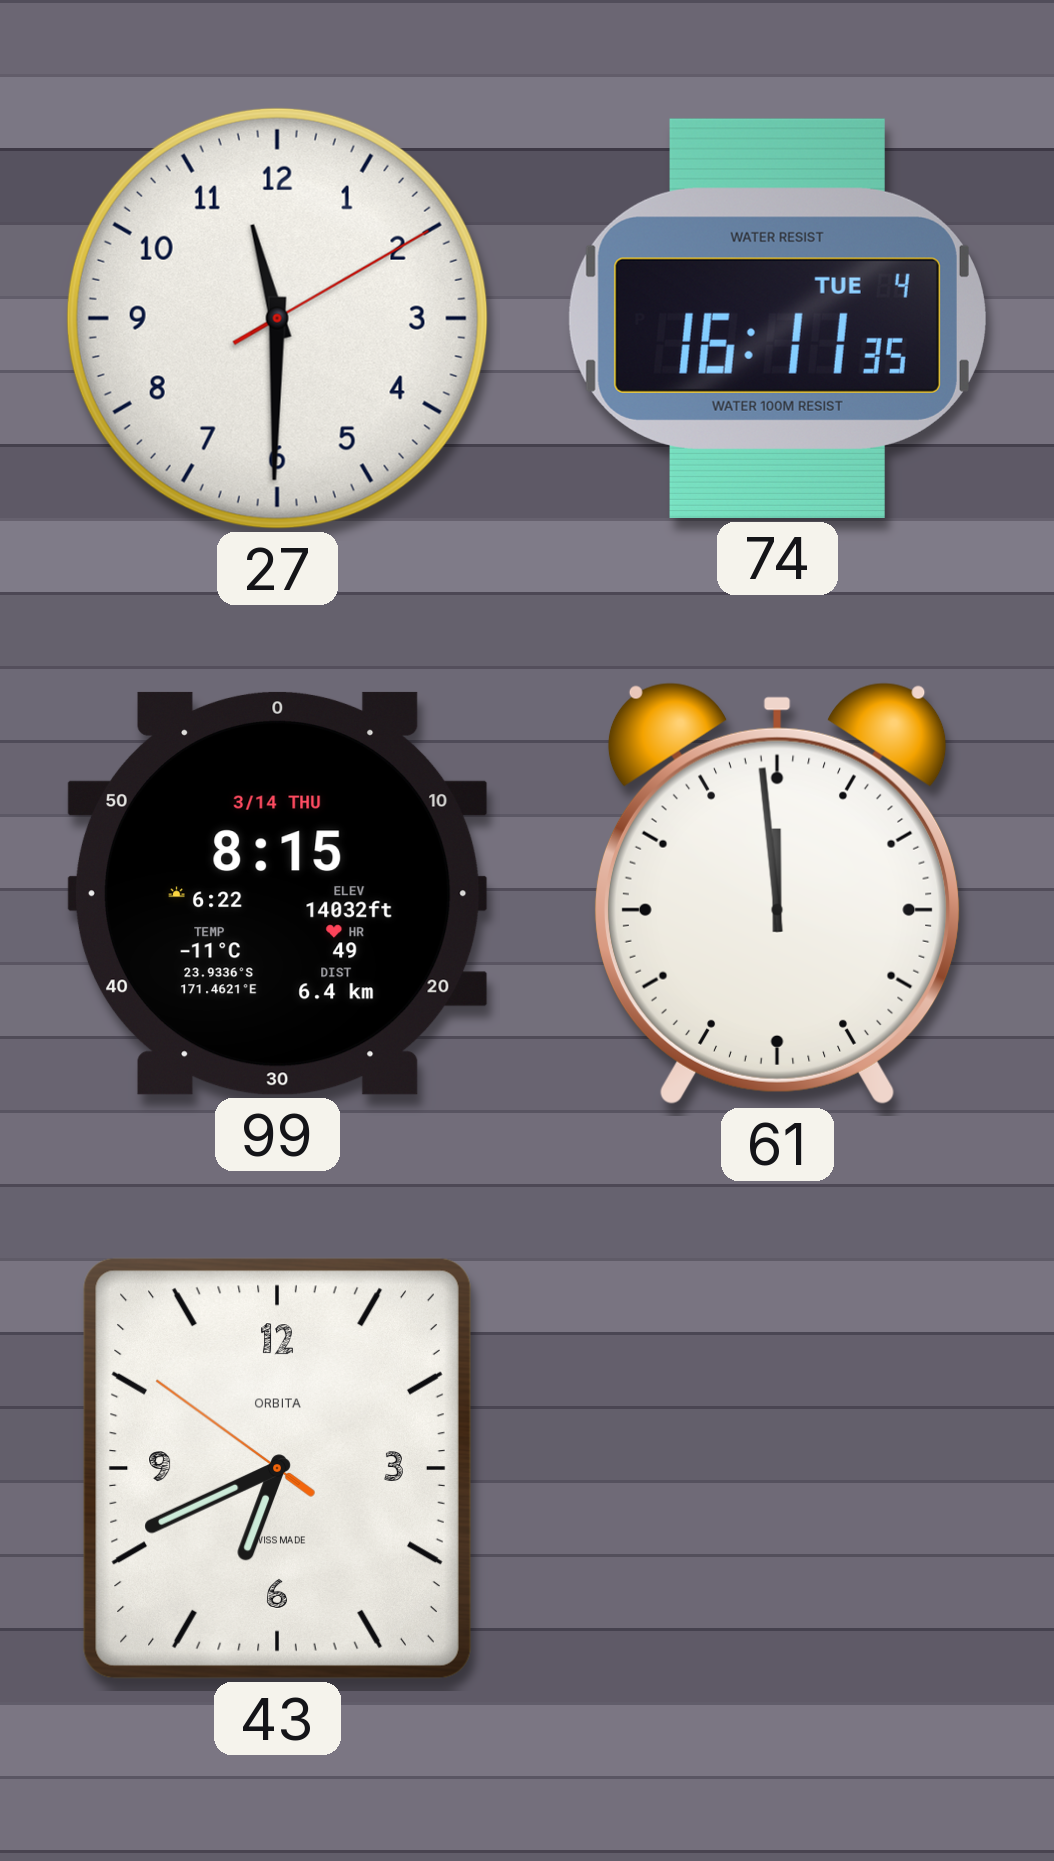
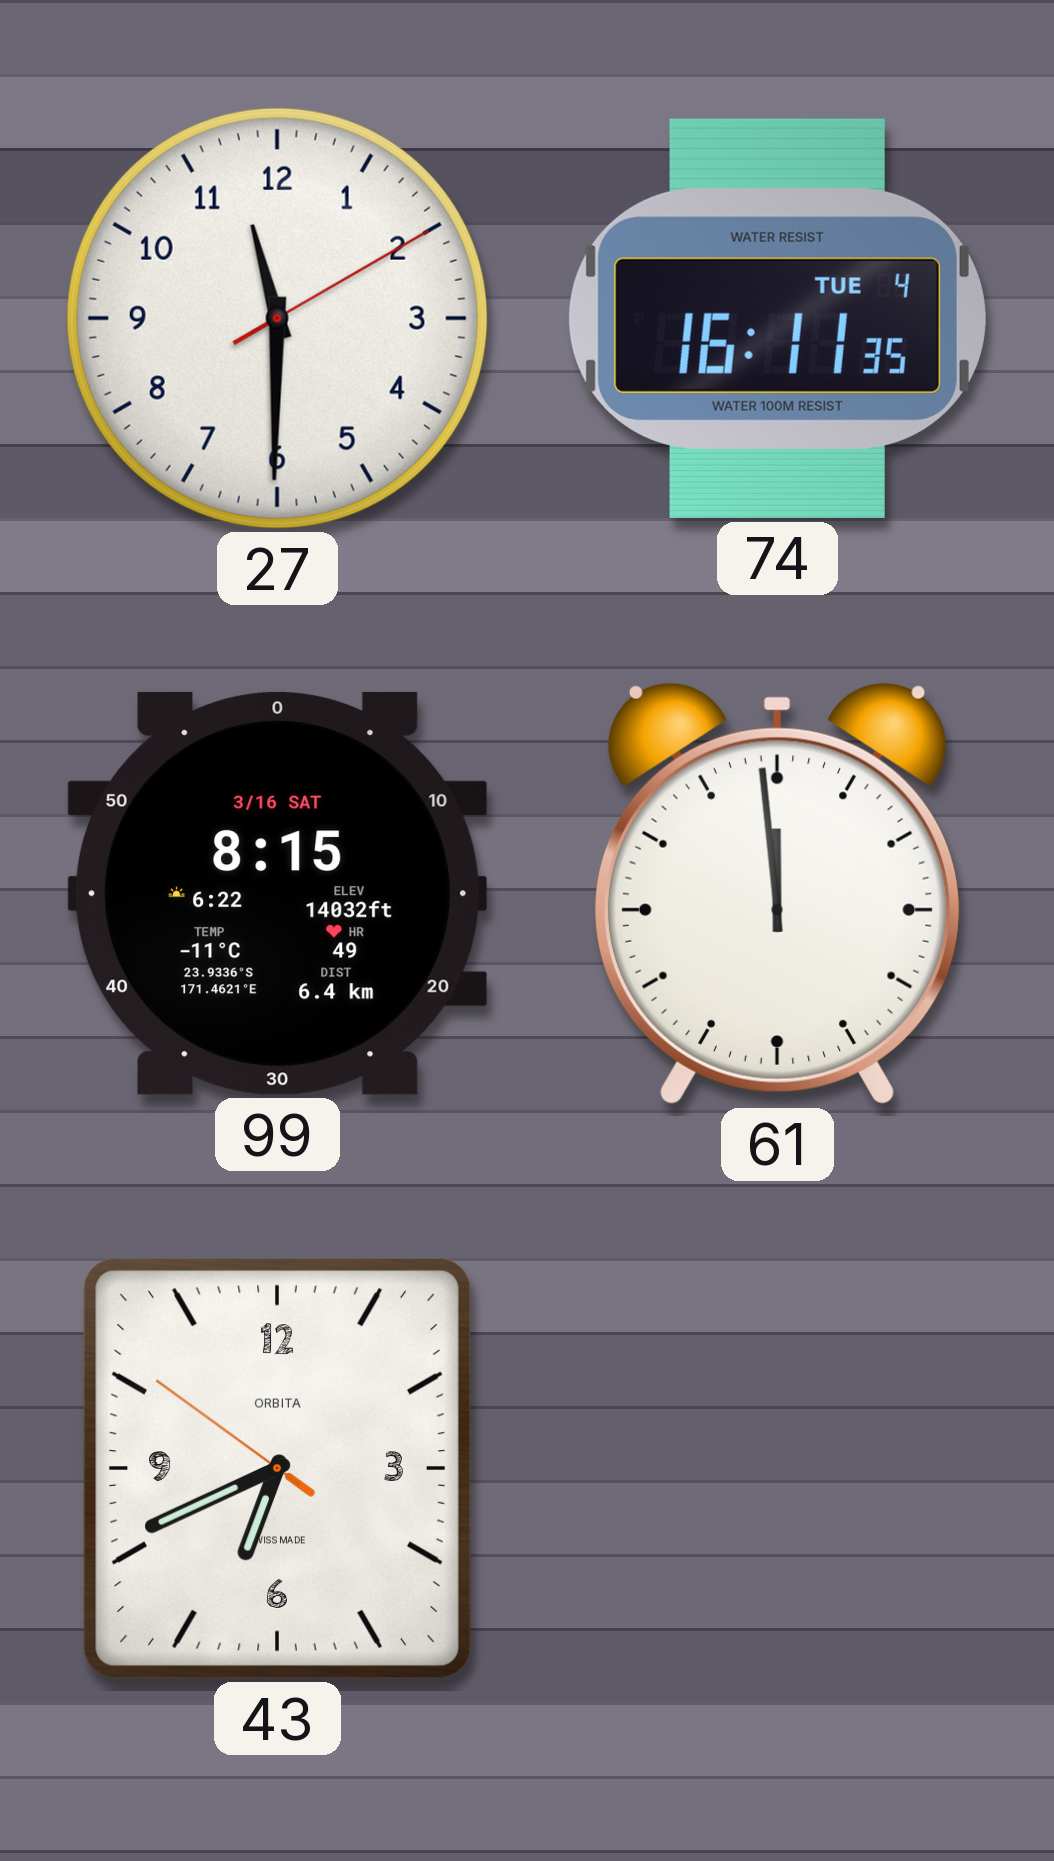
99 date: 3/14 THU -> 3/16 SAT (277, 893)
